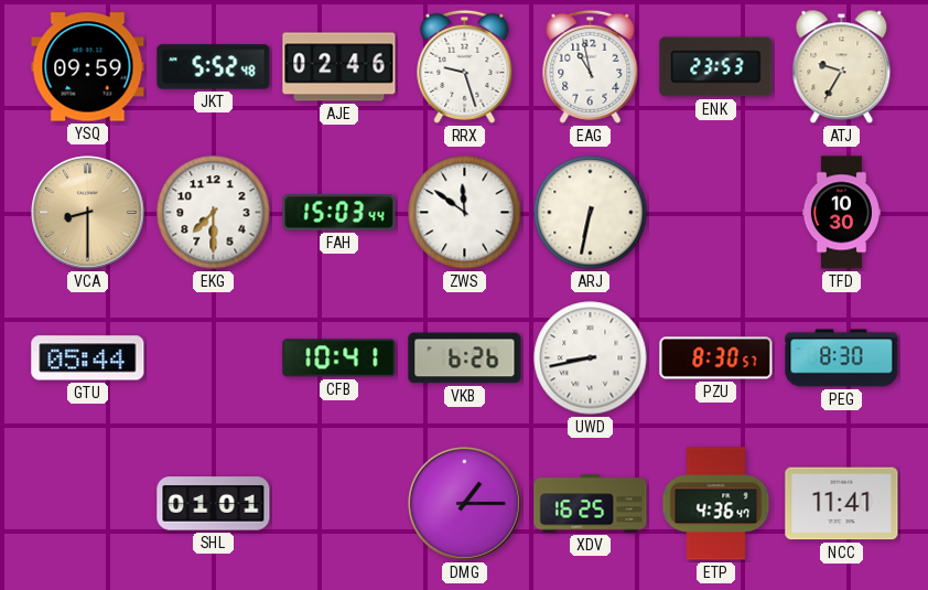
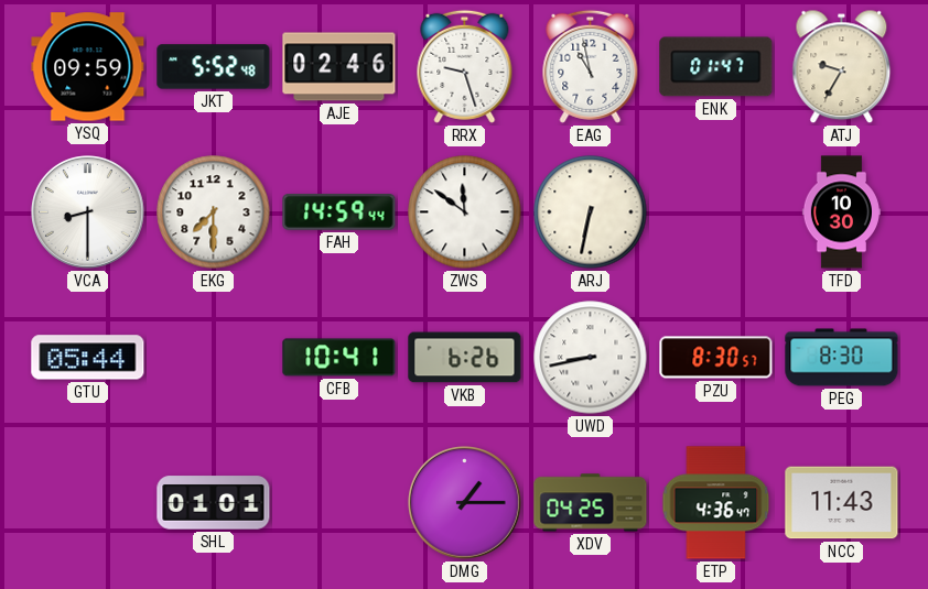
ENK: 23:53 -> 01:47 (716, 67)
VCA dial: champagne -> white (88, 212)
FAH: 15:03 -> 14:59 (339, 212)
XDV: 16:25 -> 04:25 (591, 503)
NCC: 11:41 -> 11:43 (842, 503)
